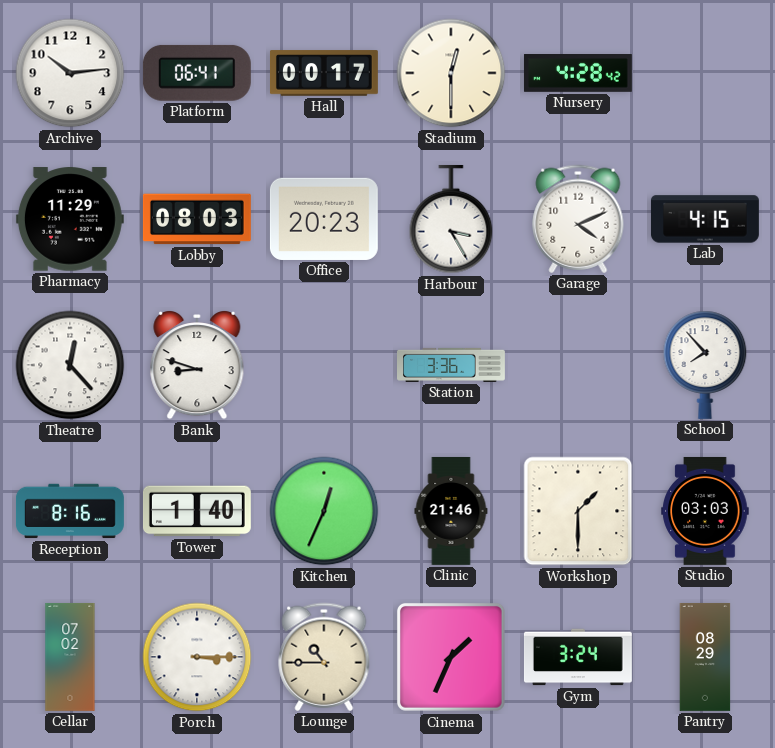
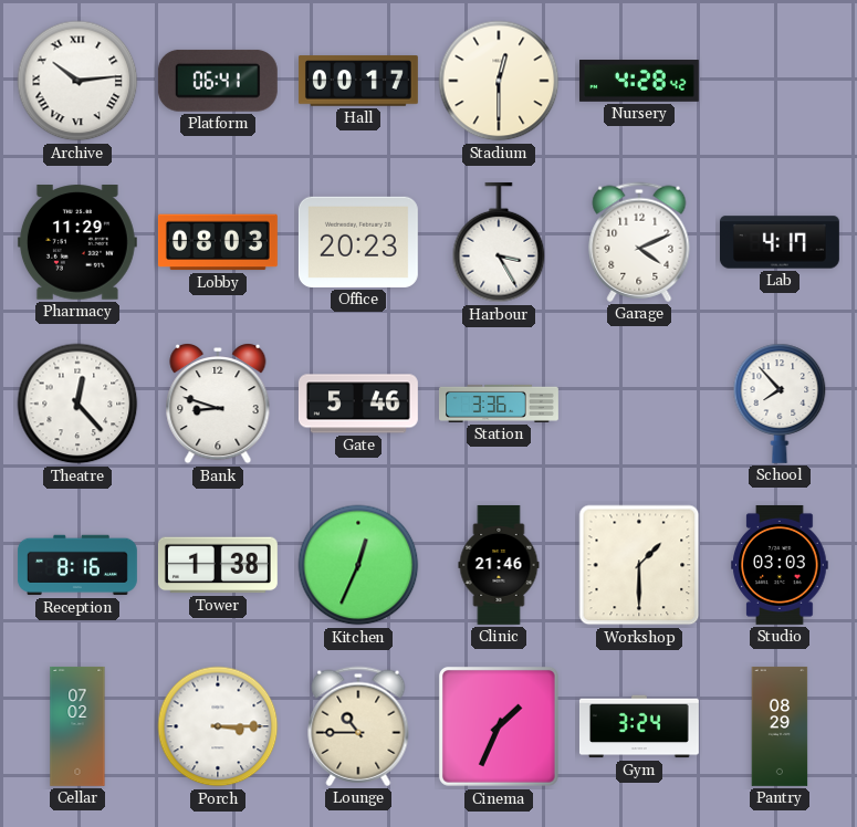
Archive numerals: Arabic -> Roman (77, 81)
Lab: 4:15 -> 4:17 (780, 242)
Gate: none -> 5:46 (358, 404)
Tower: 1:40 -> 1:38 (218, 565)
